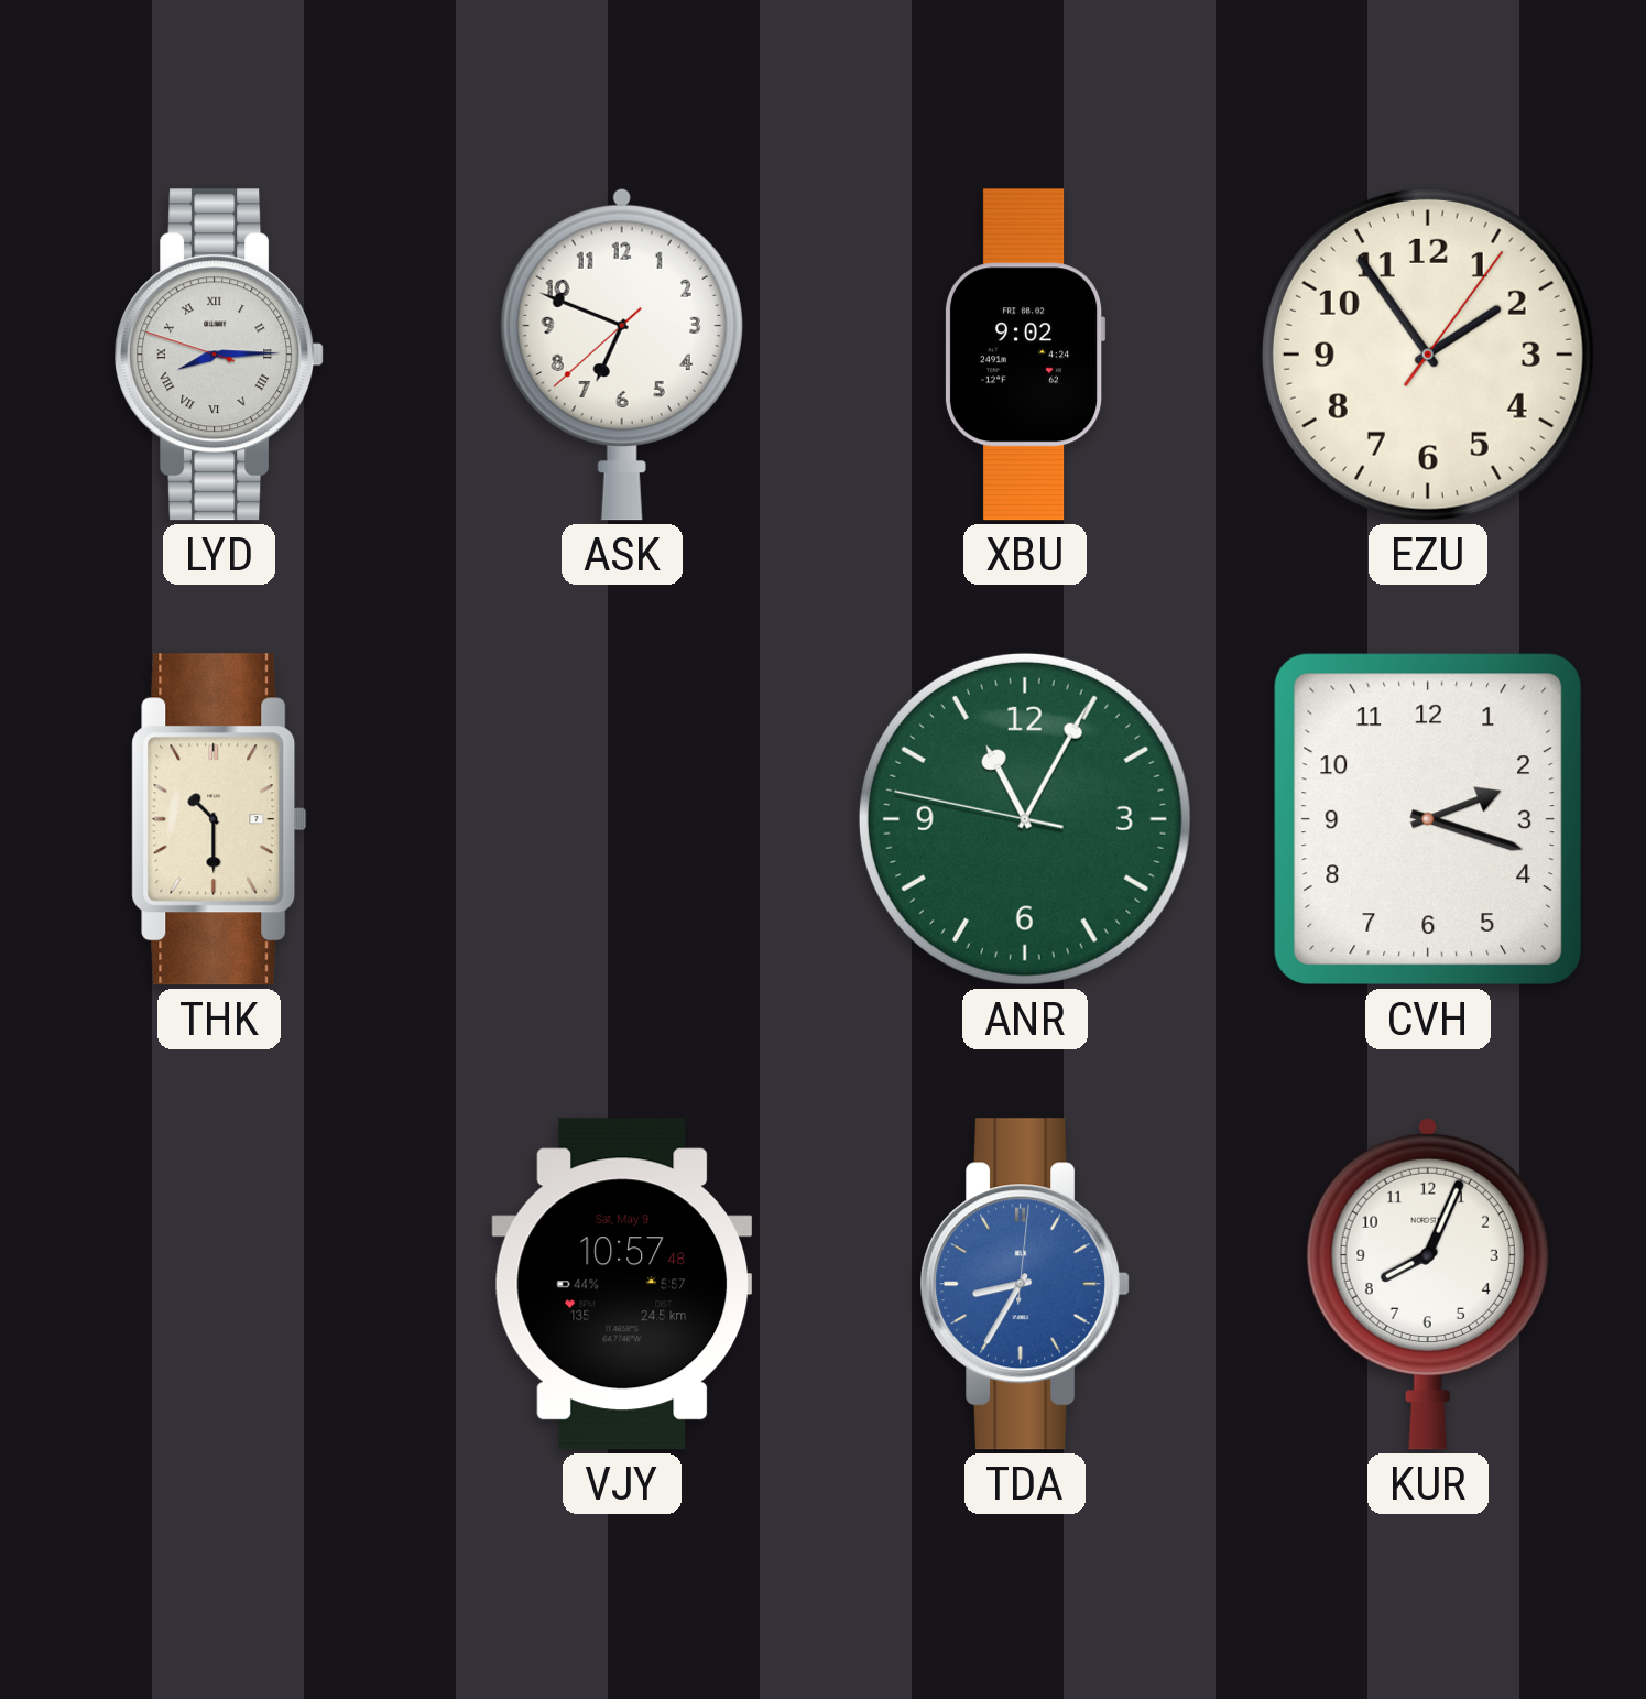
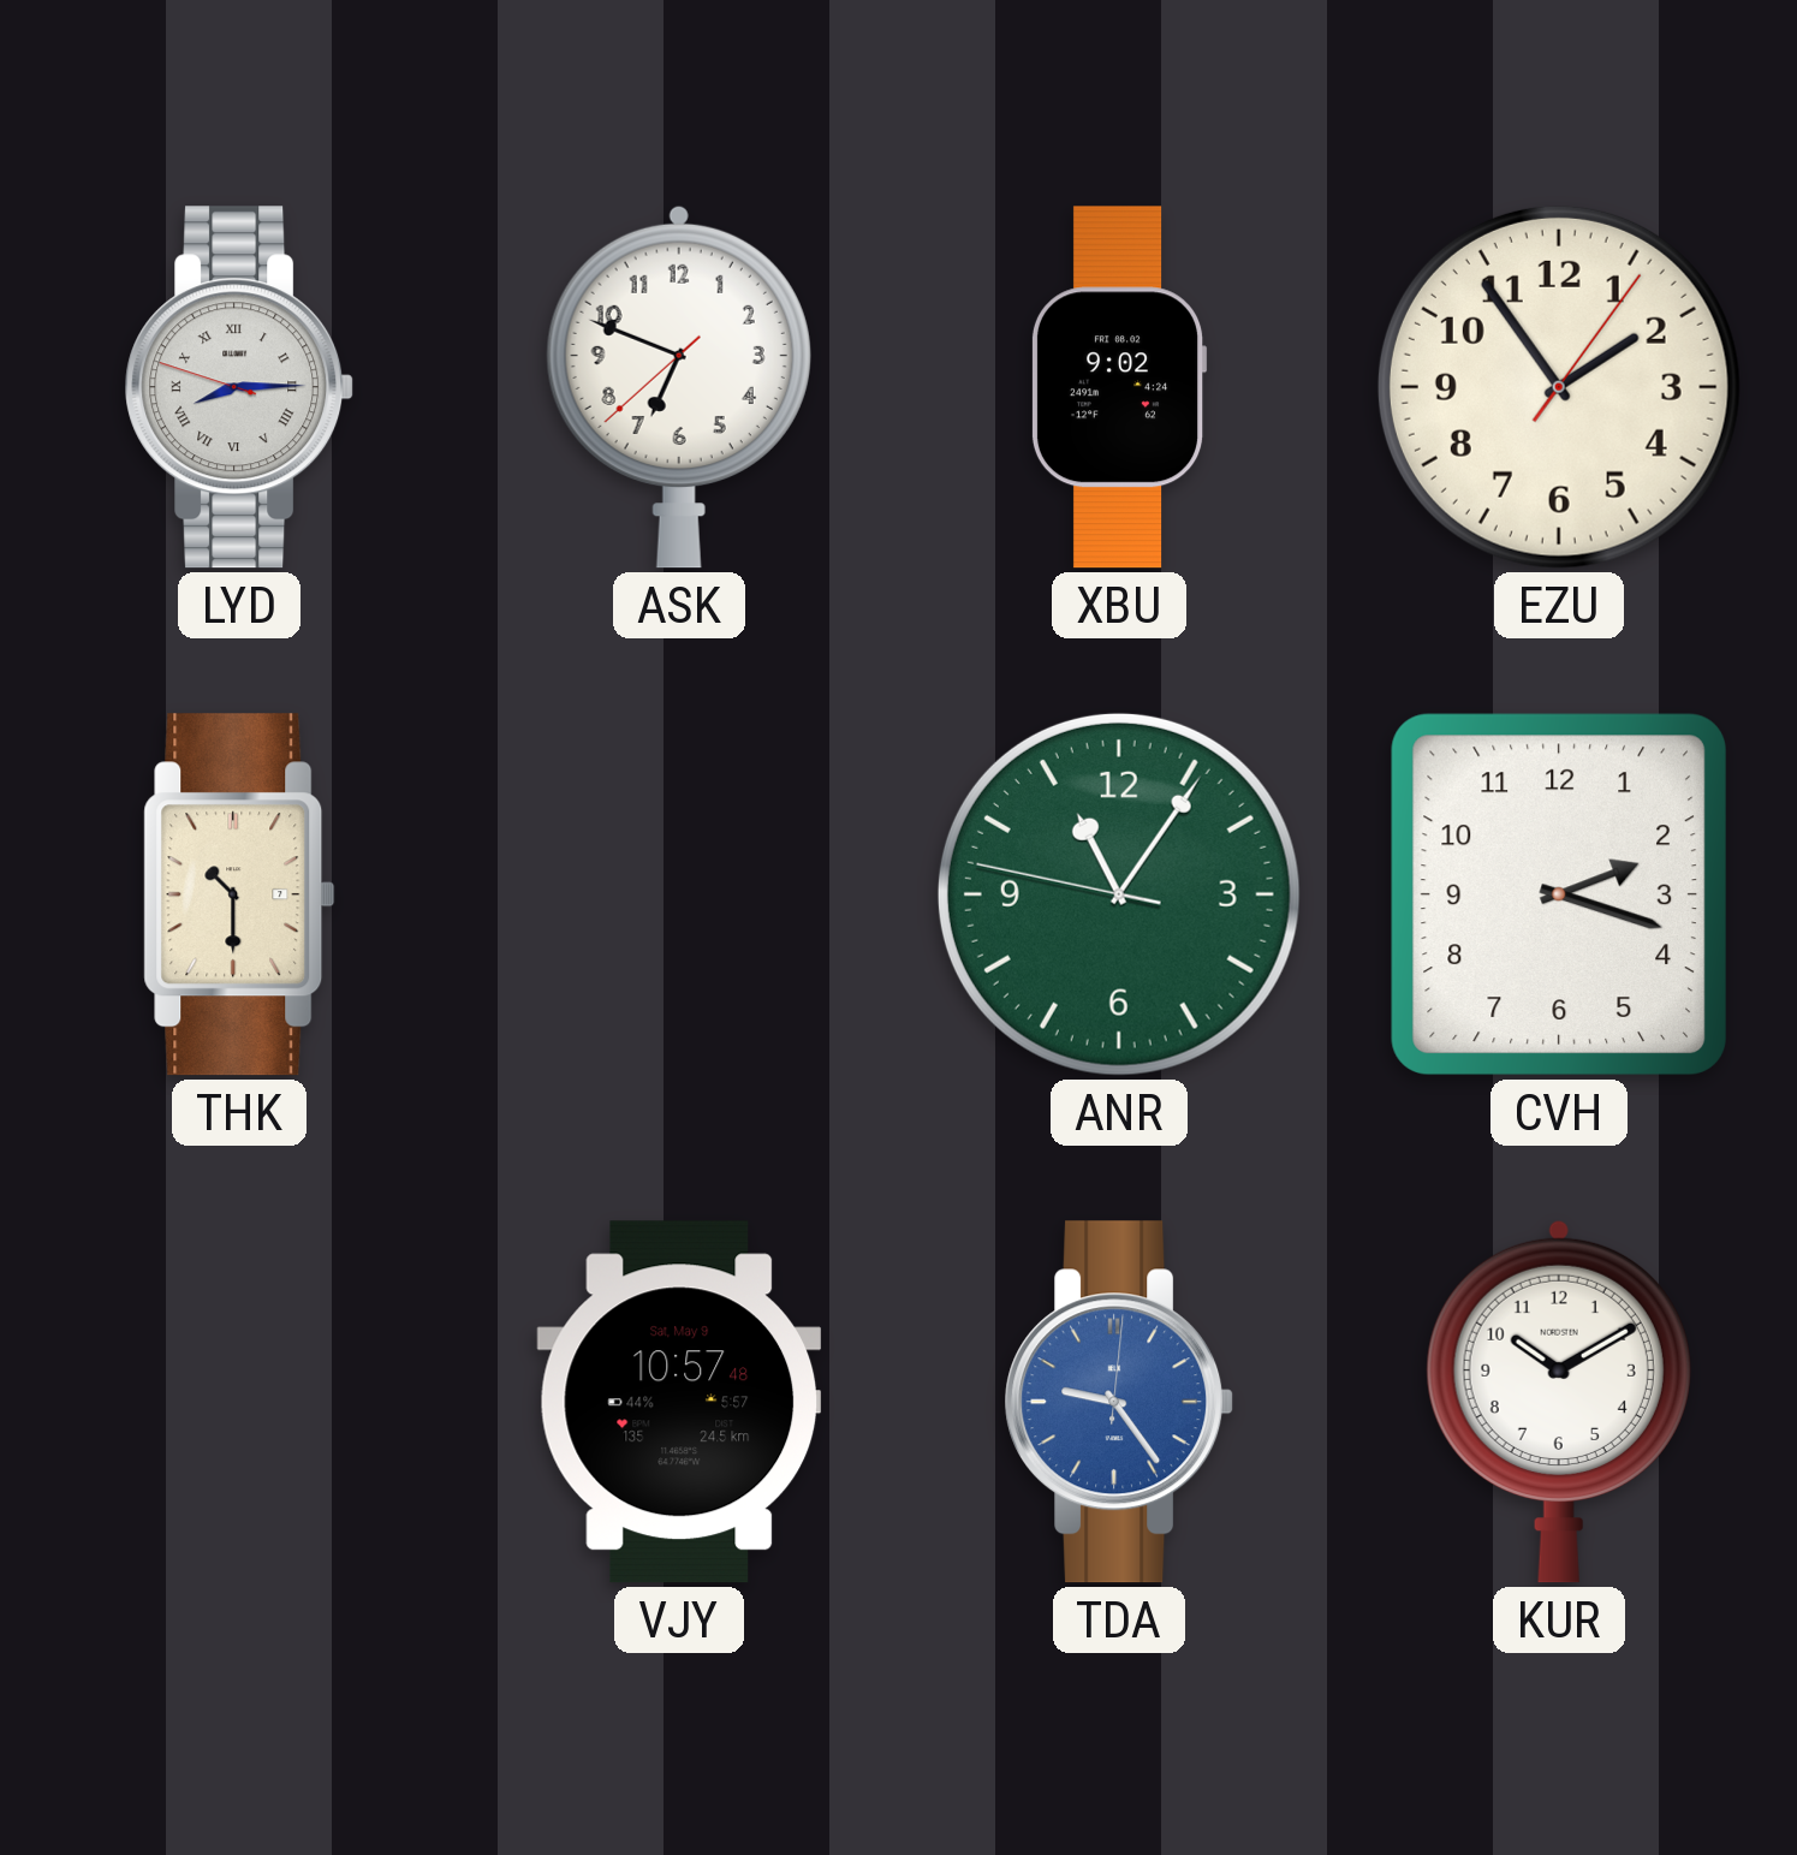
ANR: 11:04 -> 11:05 (1119, 894)
TDA: 8:35 -> 9:24 (1119, 1402)
KUR: 8:04 -> 10:10 (1559, 1402)
